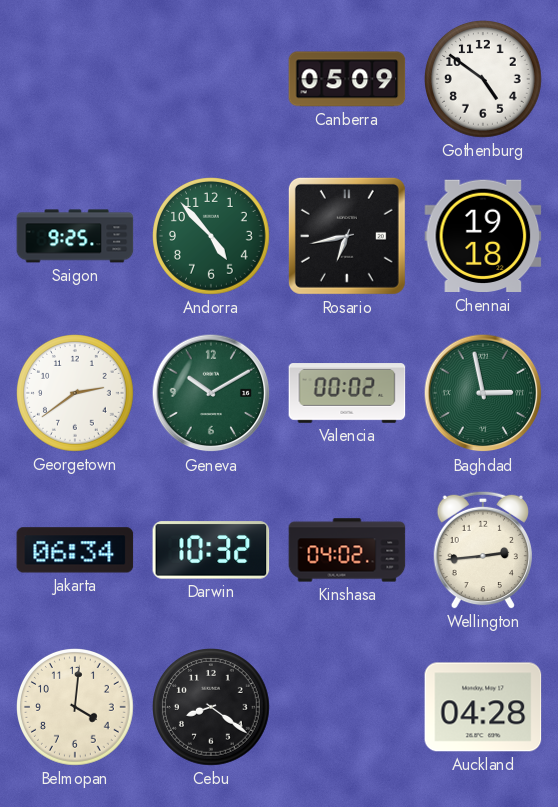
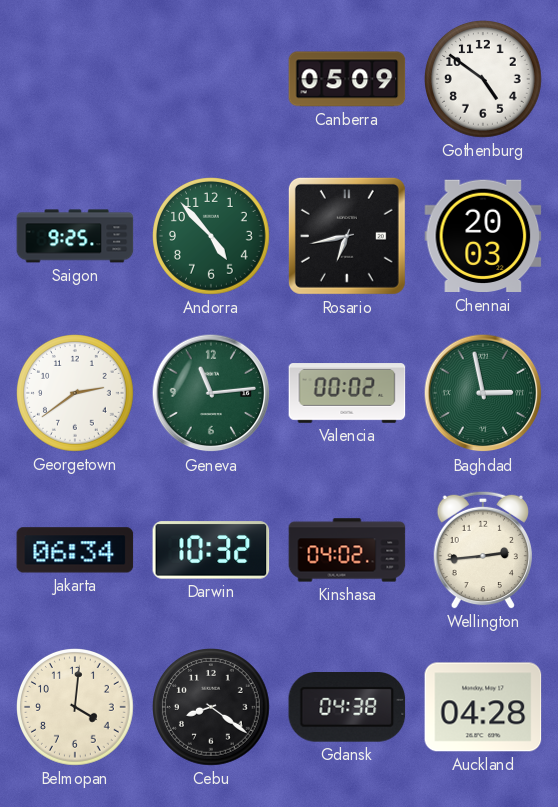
Chennai: 19:18 -> 20:03 (483, 236)
Geneva: 10:10 -> 11:14 (211, 393)
Gdansk: none -> 04:38 (347, 708)
